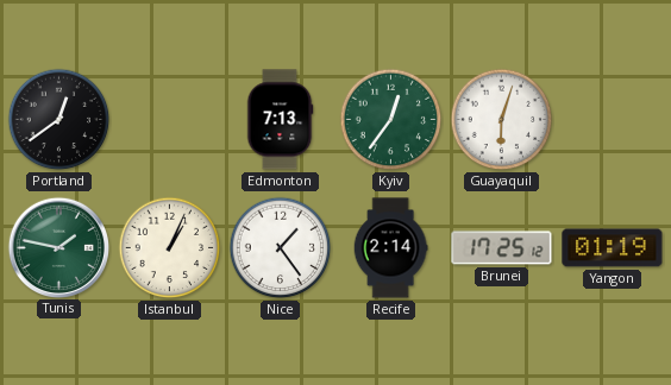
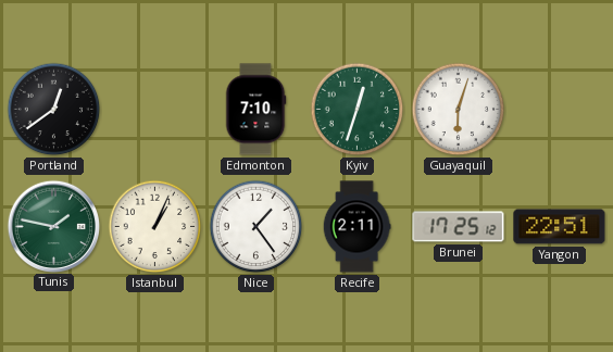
Edmonton: 7:13 -> 7:10 (255, 110)
Kyiv: 12:36 -> 12:33 (358, 110)
Recife: 2:14 -> 2:11 (356, 227)
Yangon: 01:19 -> 22:51 (560, 227)
